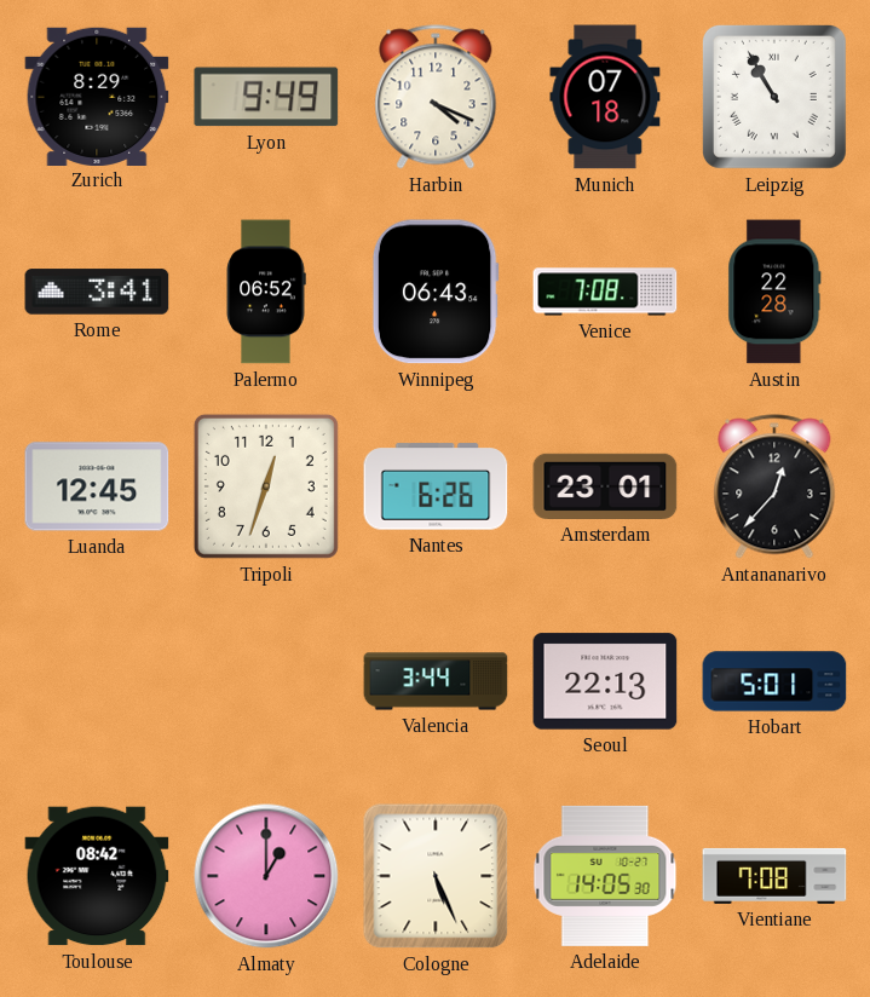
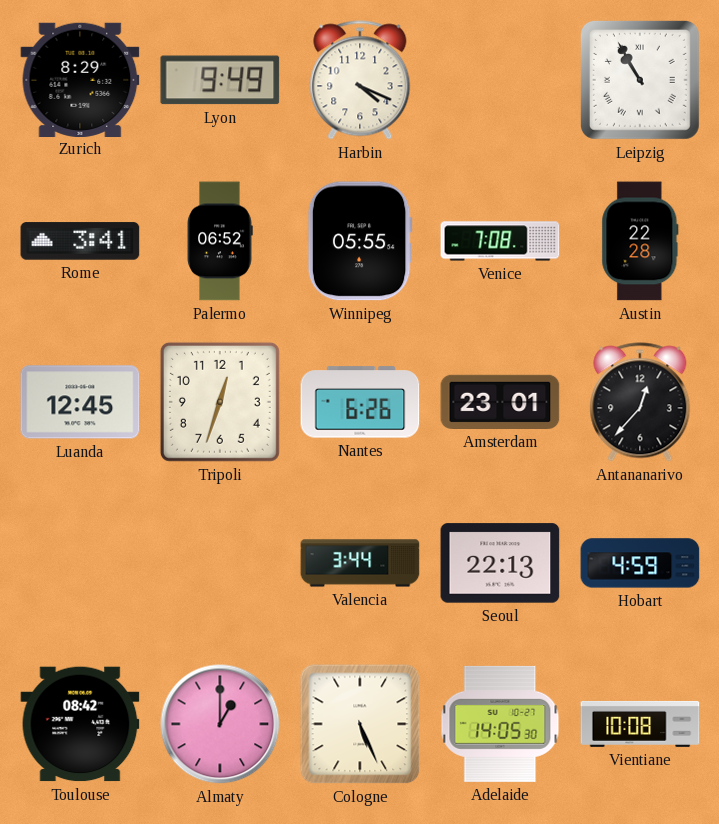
Munich: 07:18 -> none (605, 97)
Winnipeg: 06:43 -> 05:55 (360, 241)
Hobart: 5:01 -> 4:59 (640, 563)
Vientiane: 7:08 -> 10:08 (640, 724)
